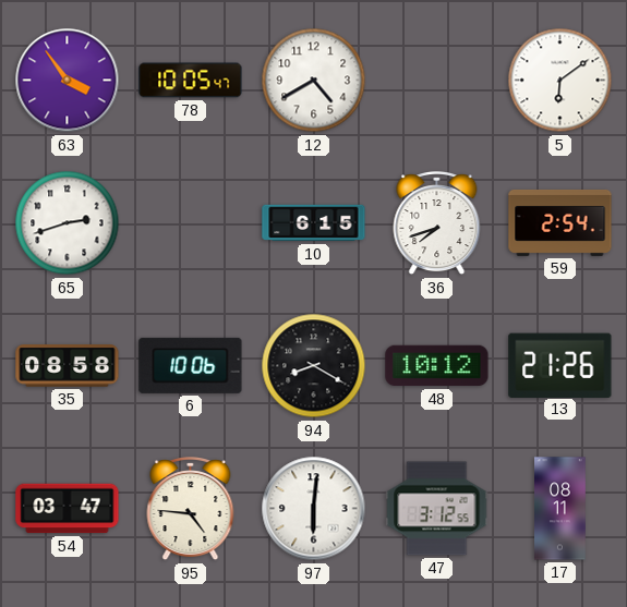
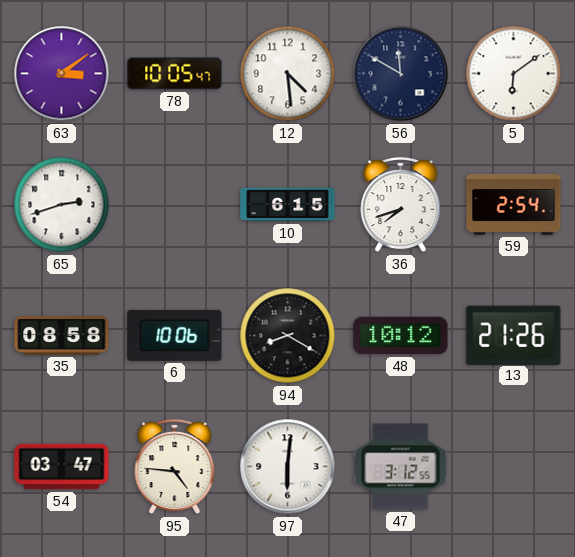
63: 3:54 -> 3:09 (62, 74)
12: 4:40 -> 4:29 (288, 74)
56: none -> 11:50 (401, 74)
17: 08:11 -> none (560, 509)
